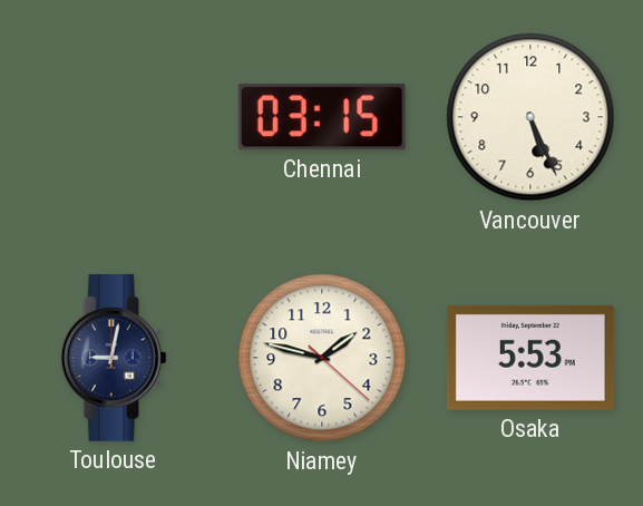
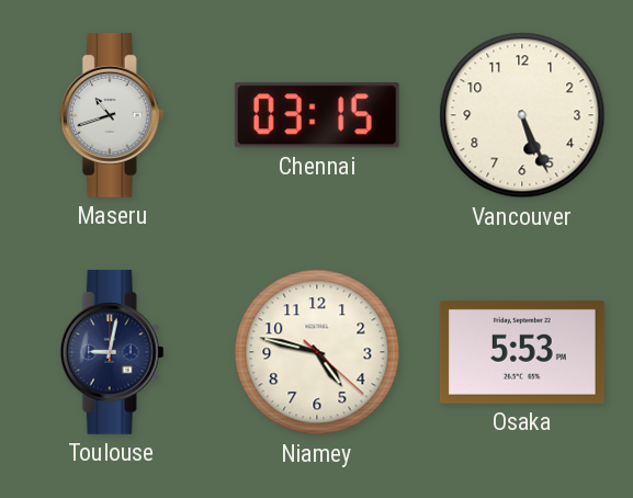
Maseru: none -> 10:42 (112, 115)
Niamey: 1:47 -> 4:47 (317, 352)
